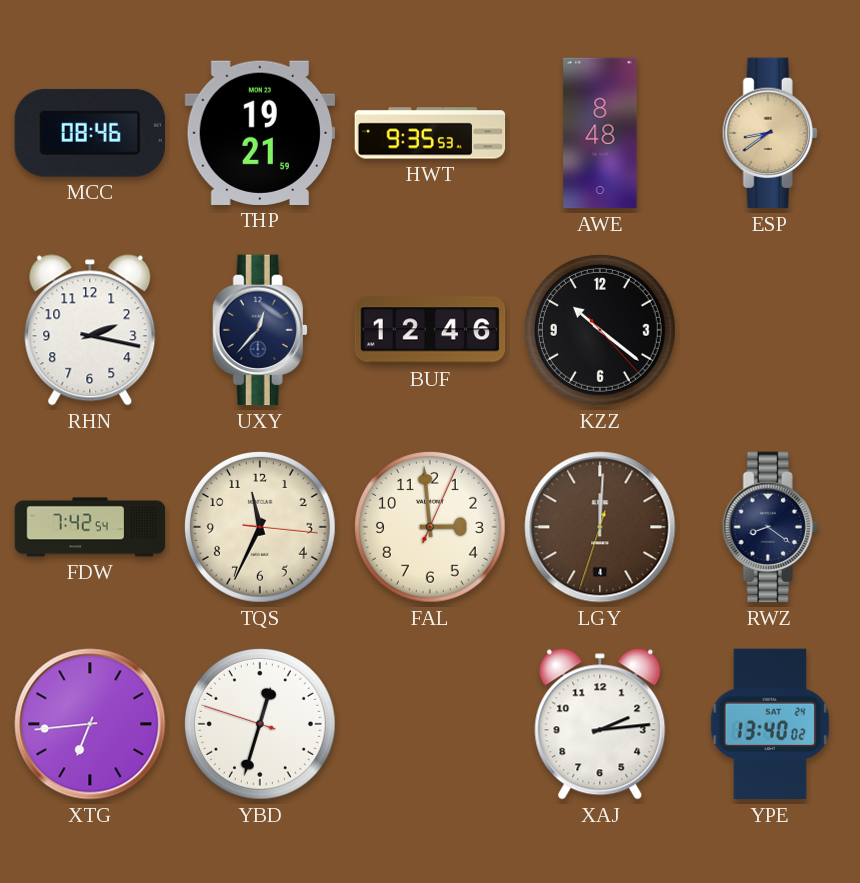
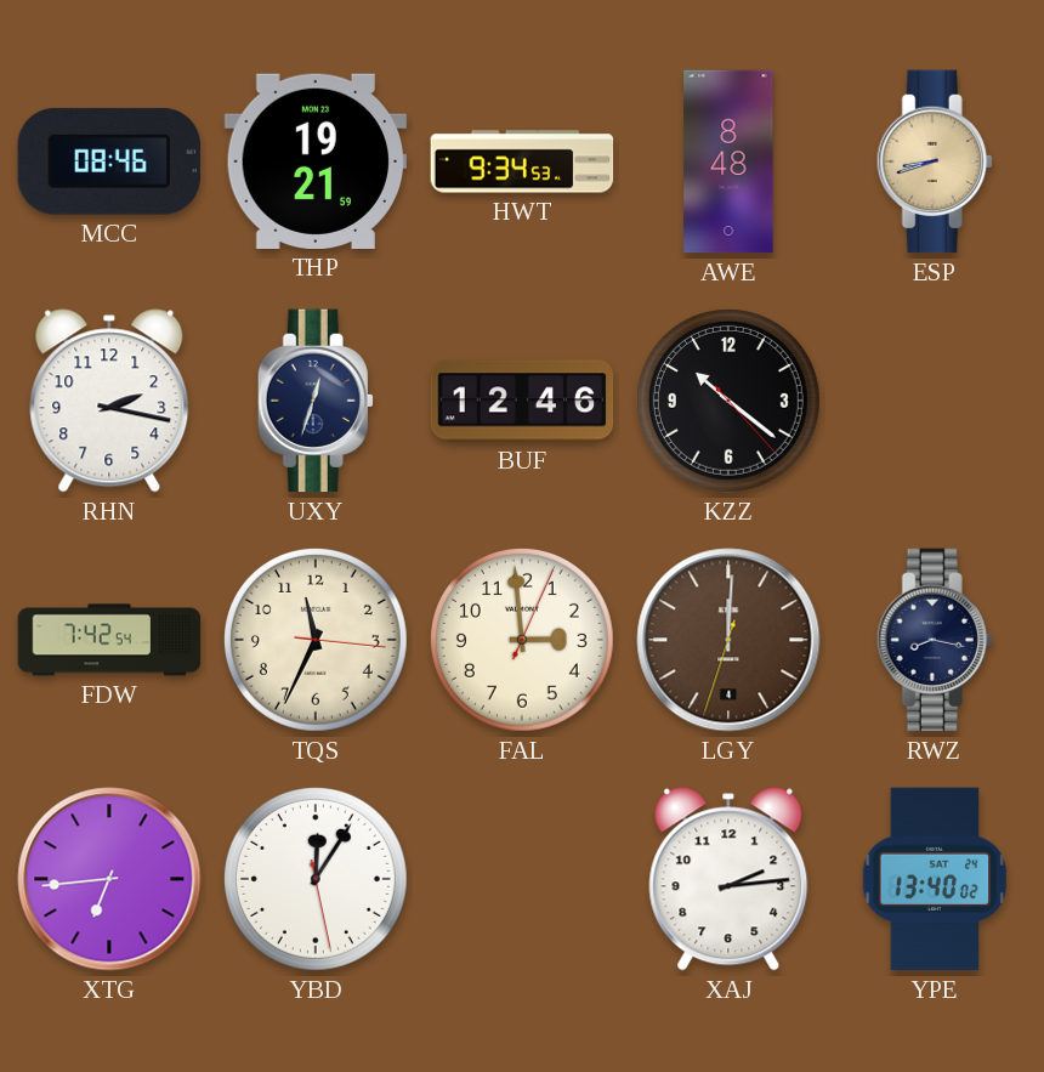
HWT: 9:35 -> 9:34 (522, 161)
ESP: 8:39 -> 8:42 (935, 161)
UXY: 12:37 -> 12:33 (316, 401)
RWZ: 8:21 -> 8:17 (935, 640)
YBD: 12:32 -> 12:05 (316, 879)
